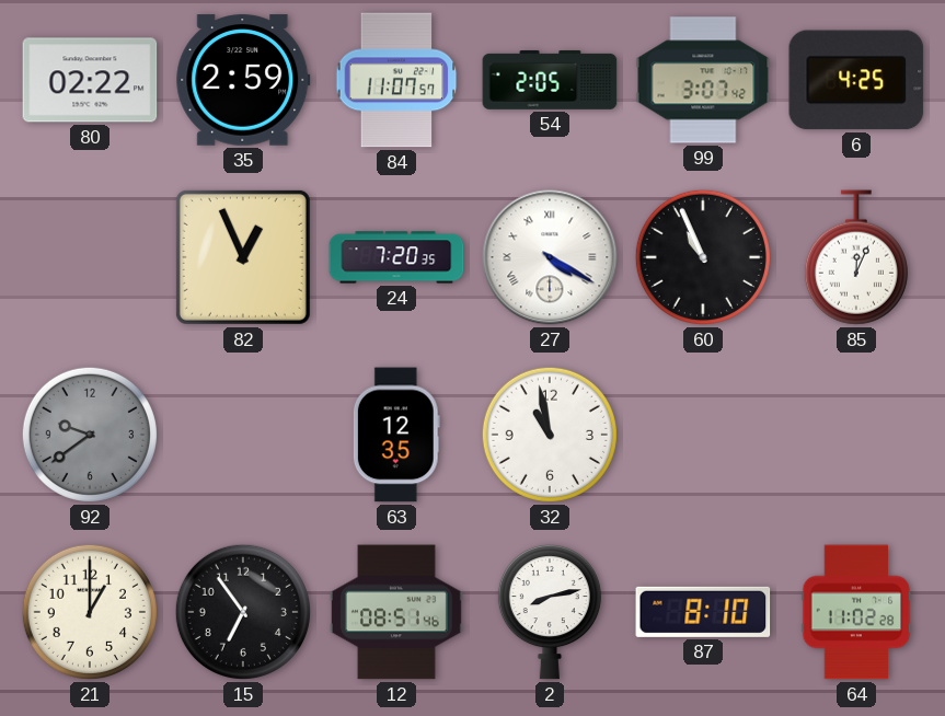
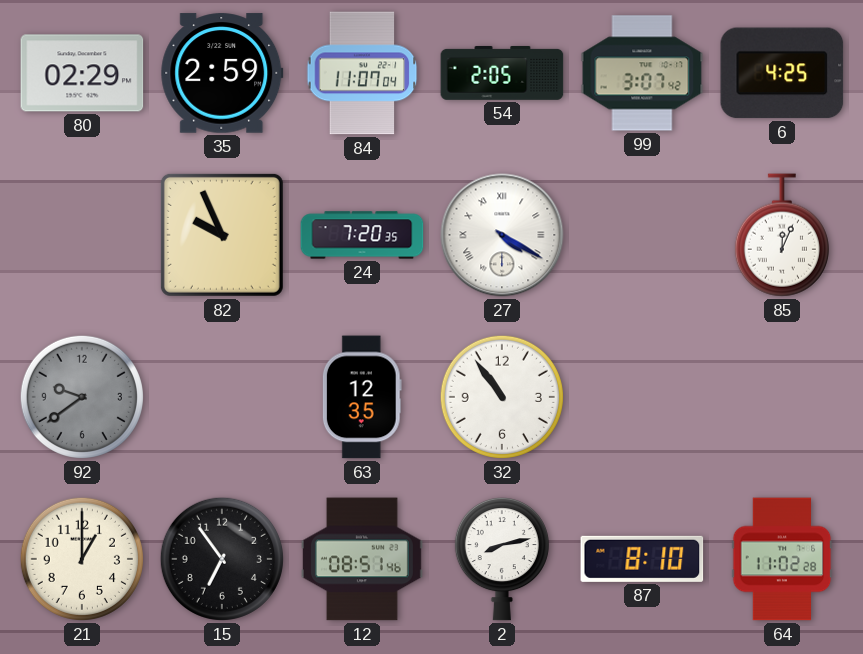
80: 02:22 -> 02:29 (82, 73)
84: 11:07:57 -> 11:07:04 (362, 73)
82: 12:56 -> 9:56 (222, 235)
60: 10:56 -> none (703, 257)
32: 10:58 -> 10:54 (502, 397)
